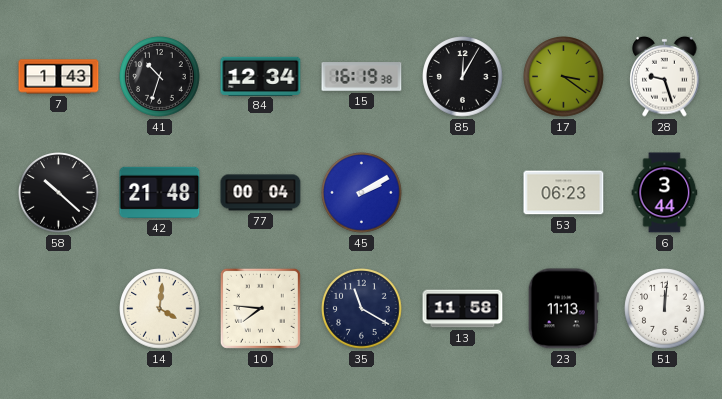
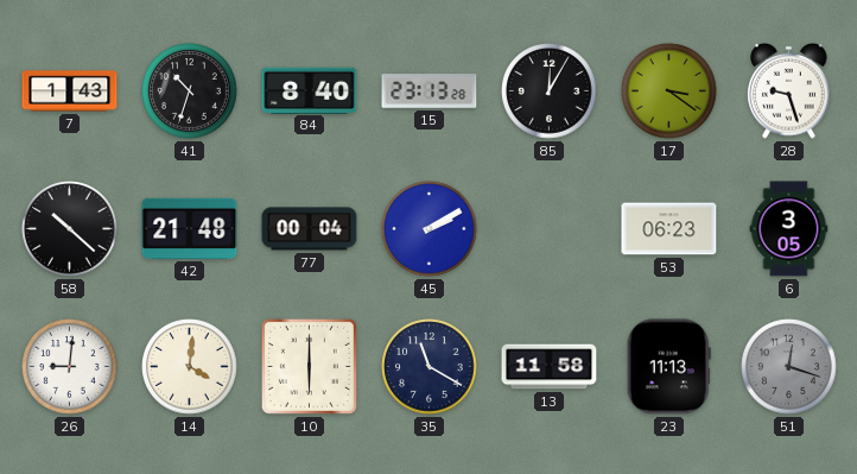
84: 12:34 -> 8:40 (310, 90)
15: 16:19 -> 23:13 (430, 91)
6: 3:44 -> 3:05 (789, 229)
26: none -> 9:01 (70, 367)
10: 7:46 -> 6:00 (309, 366)
51: 12:01 -> 12:18 (789, 367)
51 dial: white -> grey (789, 367)
